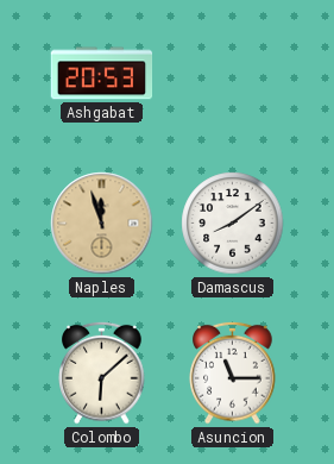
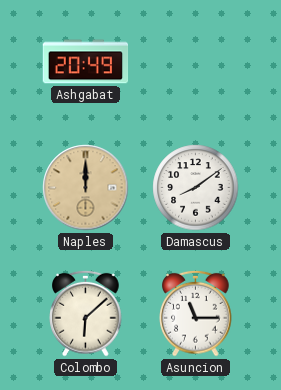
Ashgabat: 20:53 -> 20:49 (86, 62)
Naples: 11:57 -> 12:00 (86, 188)
